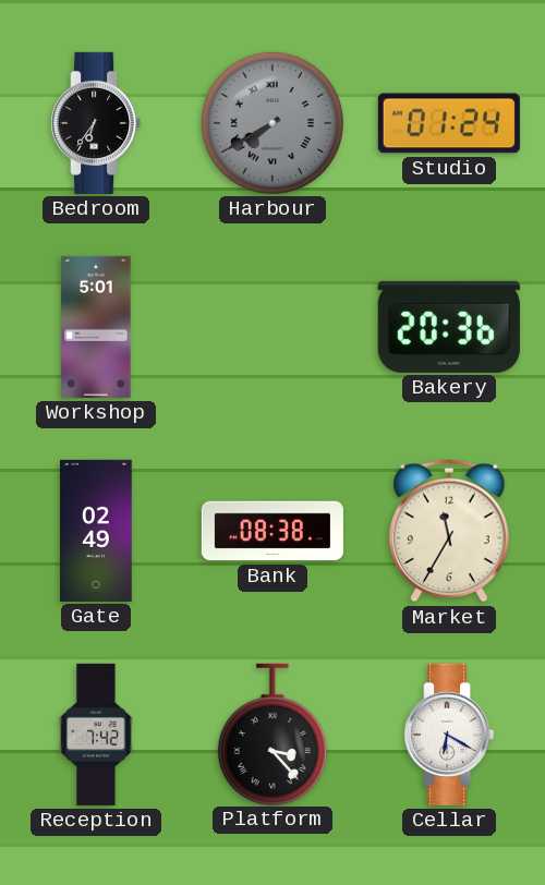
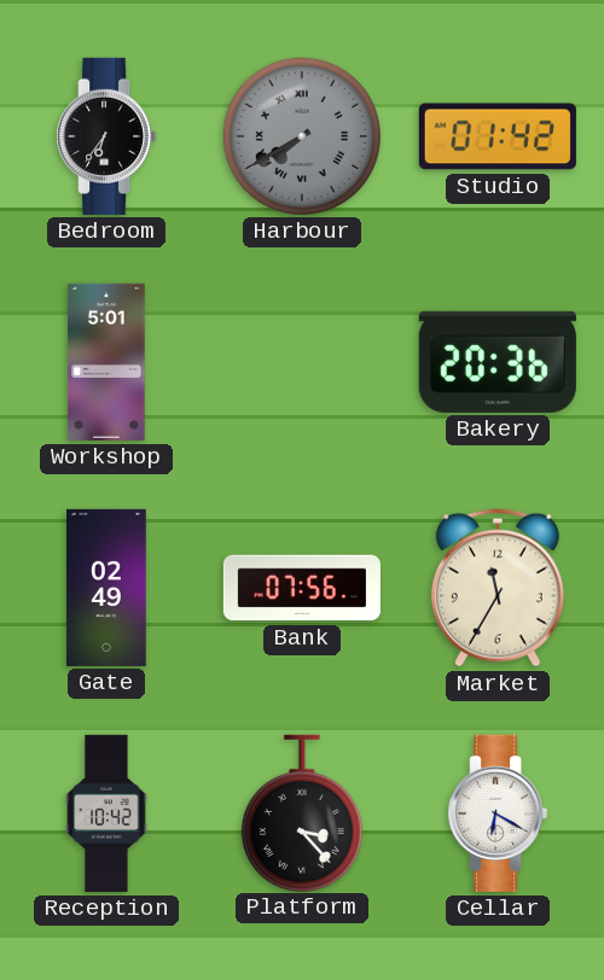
Studio: 01:24 -> 01:42 (498, 136)
Bank: 08:38 -> 07:56 (302, 588)
Reception: 7:42 -> 10:42 (106, 813)
